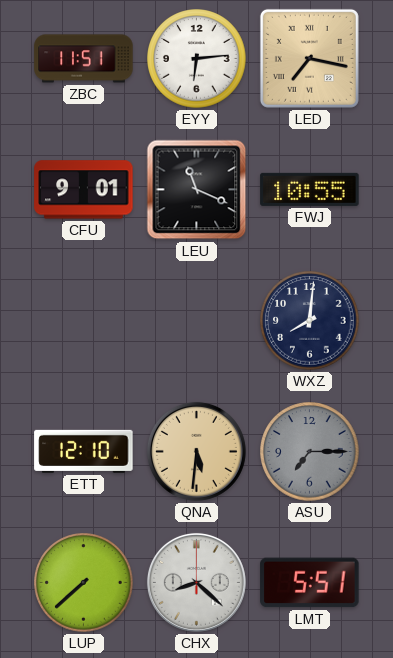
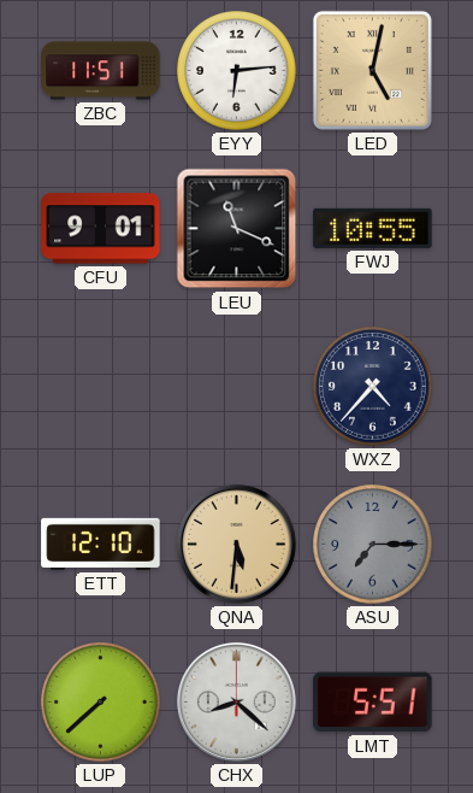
LED: 7:17 -> 5:02 (372, 70)
WXZ: 8:01 -> 4:37 (373, 387)
